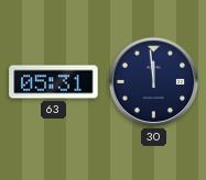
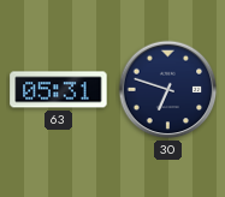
30: 11:59 -> 6:48 (168, 90)
